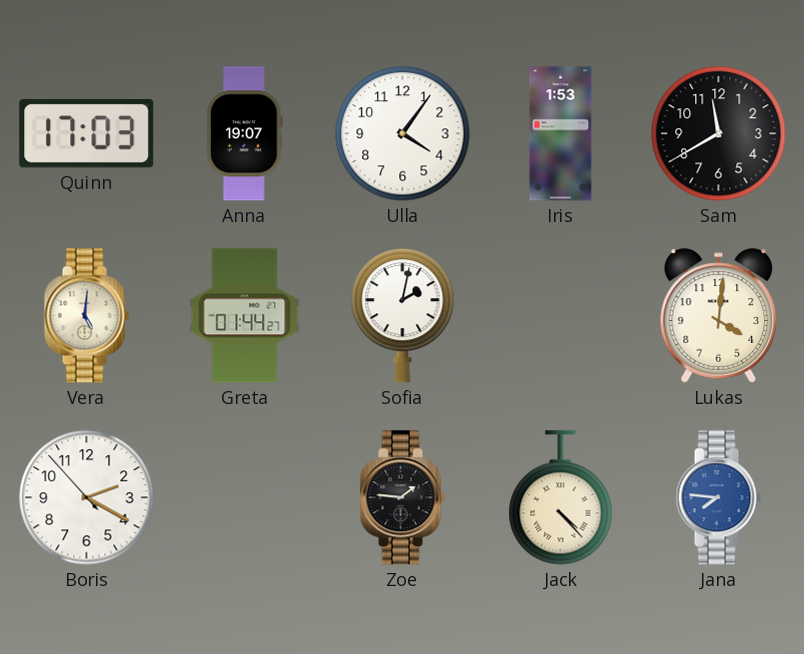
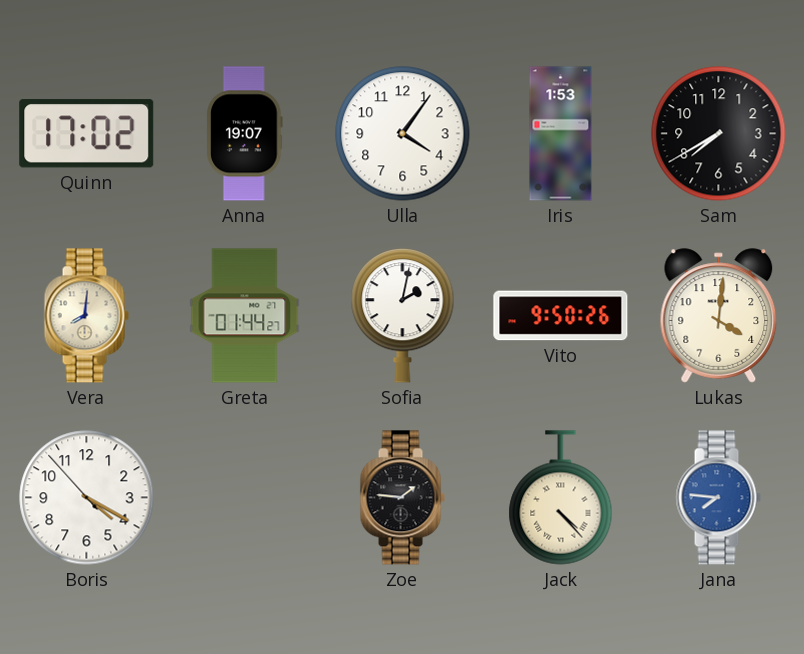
Quinn: 17:03 -> 17:02 (87, 134)
Sam: 11:40 -> 7:40 (719, 134)
Vera: 5:01 -> 8:01 (86, 316)
Vito: none -> 9:50 (561, 316)
Boris: 2:19 -> 4:19 (87, 498)
